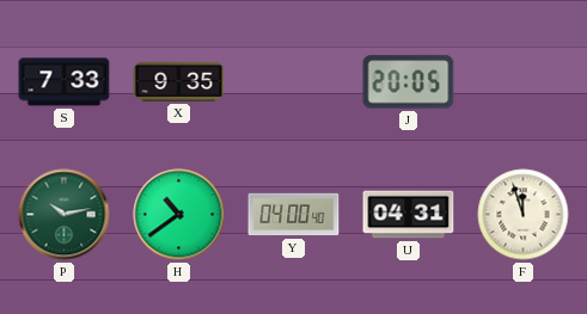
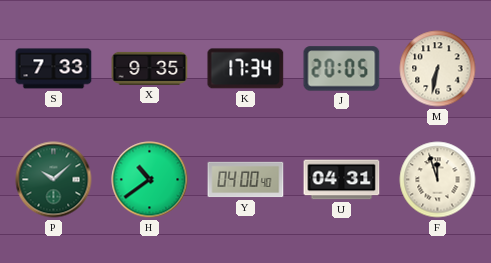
K: none -> 17:34 (246, 69)
M: none -> 6:32 (438, 69)
P: 10:13 -> 10:08 (54, 180)
